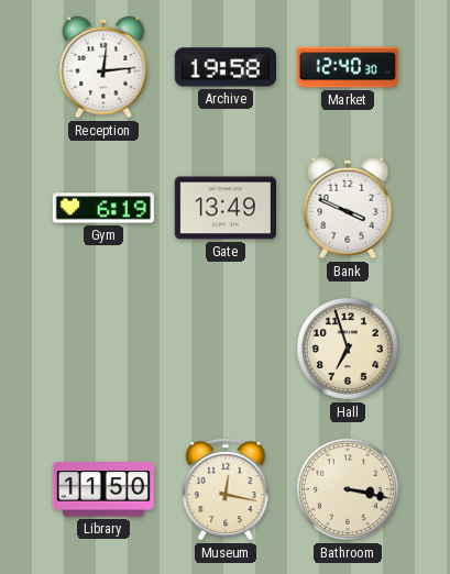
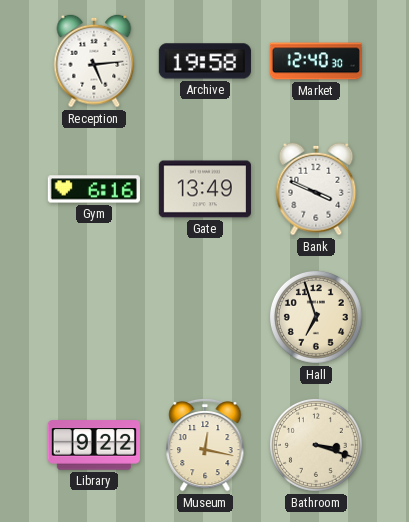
Reception: 12:14 -> 5:14 (94, 61)
Gym: 6:19 -> 6:16 (94, 189)
Library: 11:50 -> 9:22 (94, 445)
Bathroom: 3:17 -> 3:18 (316, 445)
